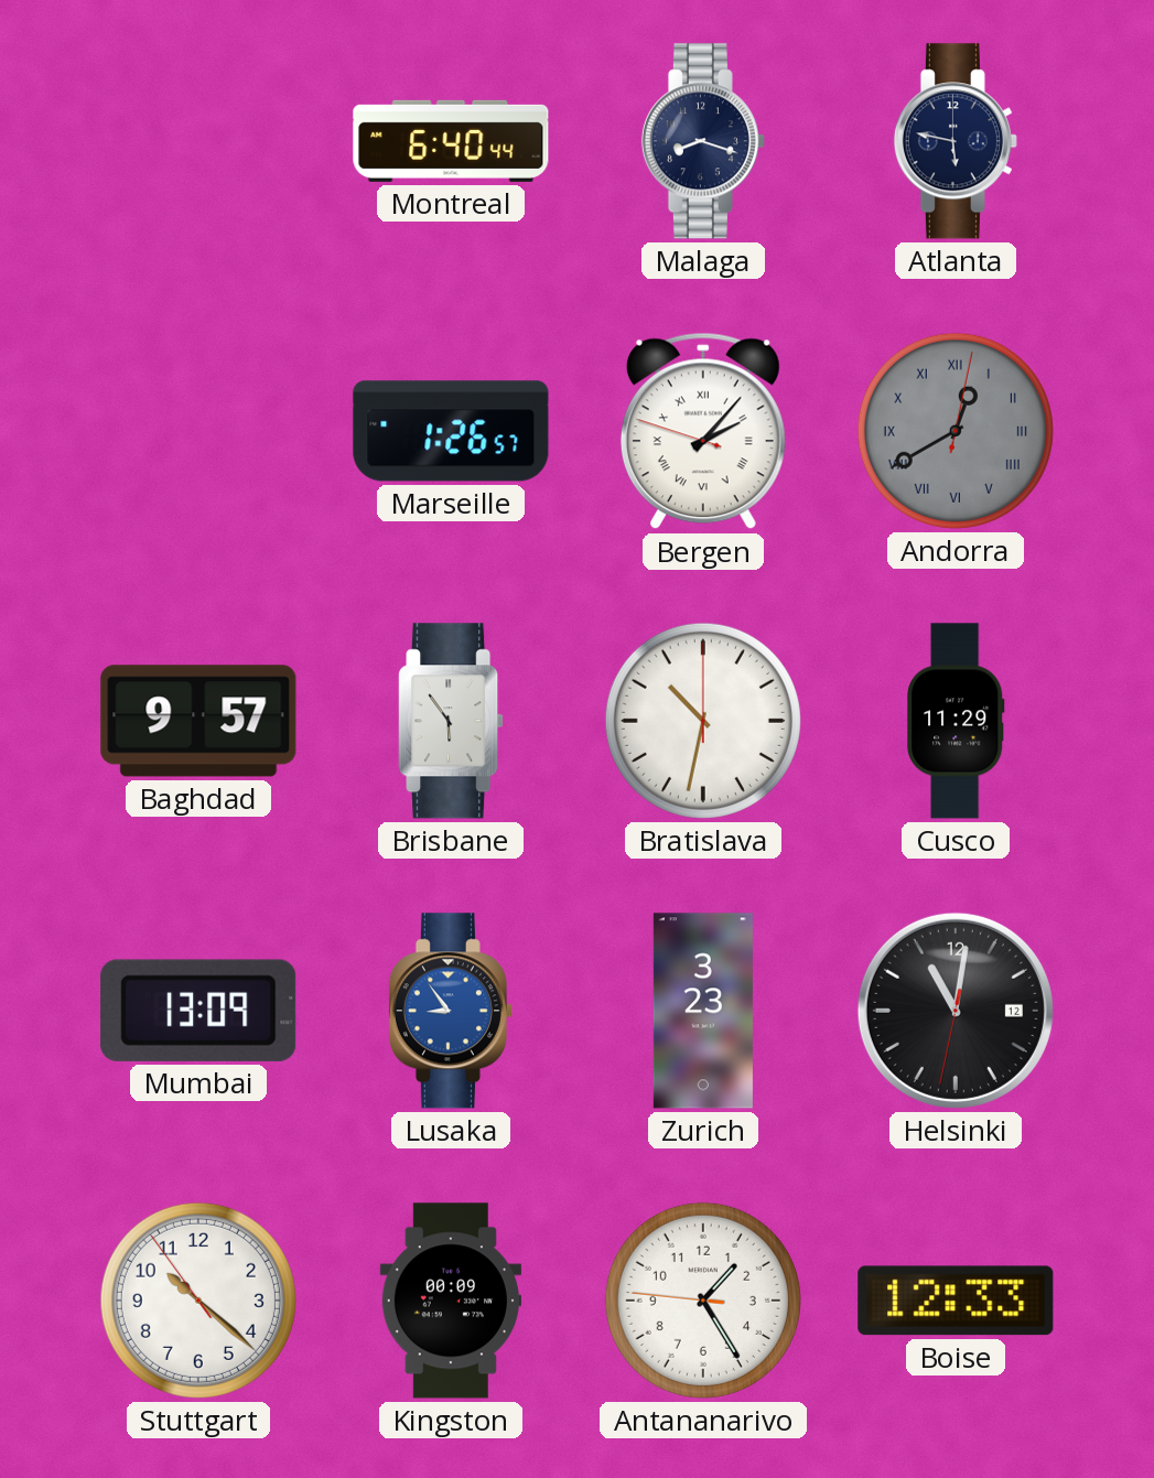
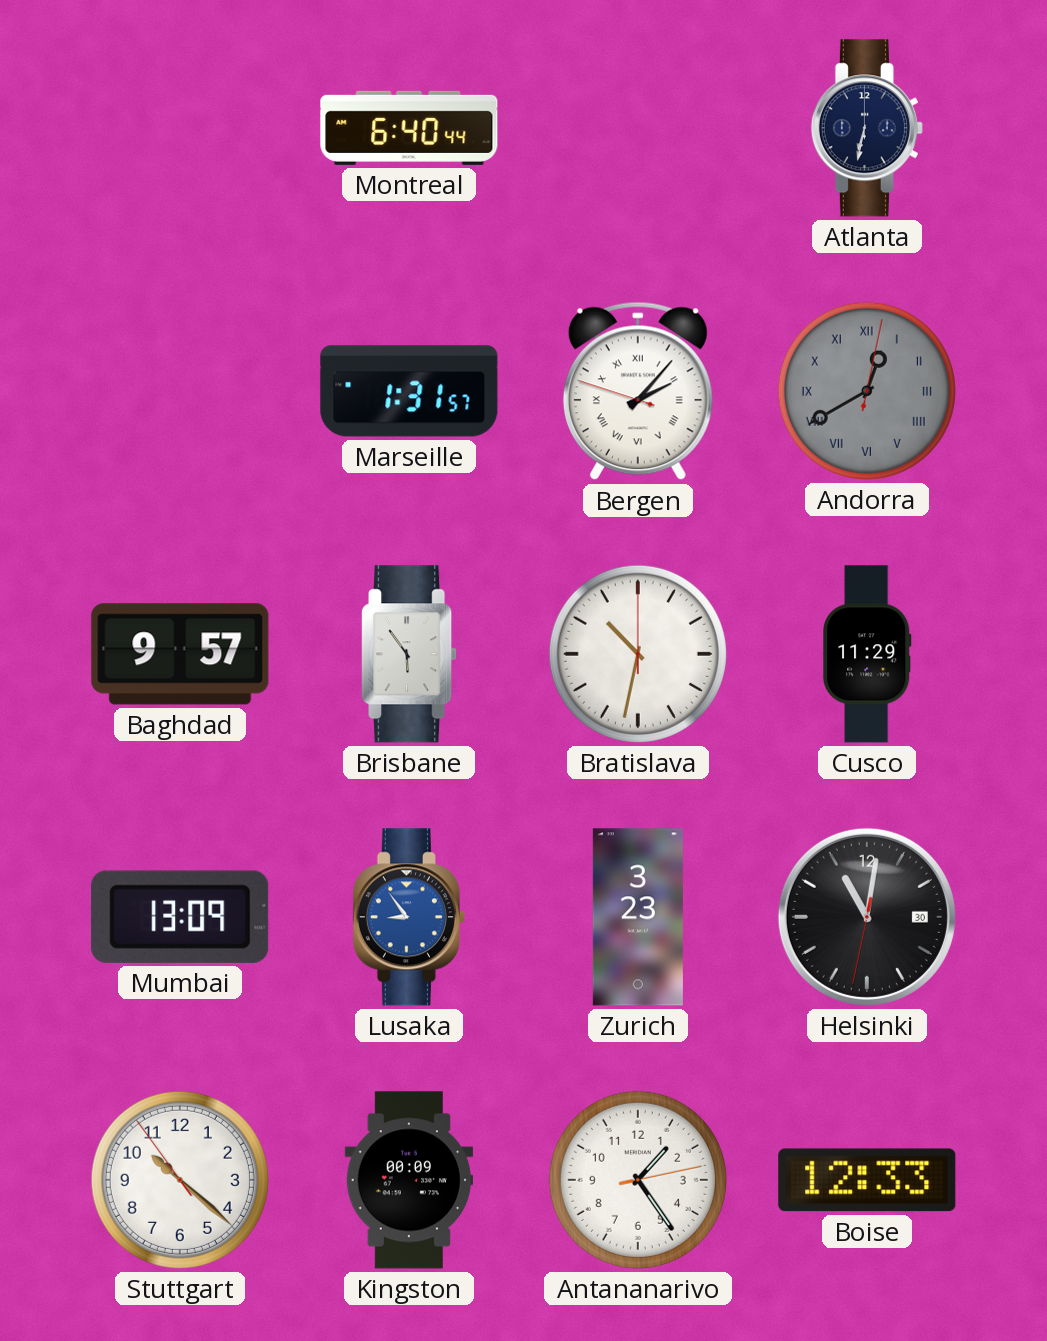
Malaga: 8:18 -> none (703, 141)
Atlanta: 5:47 -> 6:32 (867, 128)
Marseille: 1:26 -> 1:31 (409, 391)
Helsinki date: 12 -> 30 (867, 917)
Antananarivo: 1:24:46 -> 1:24:13 (638, 1180)
